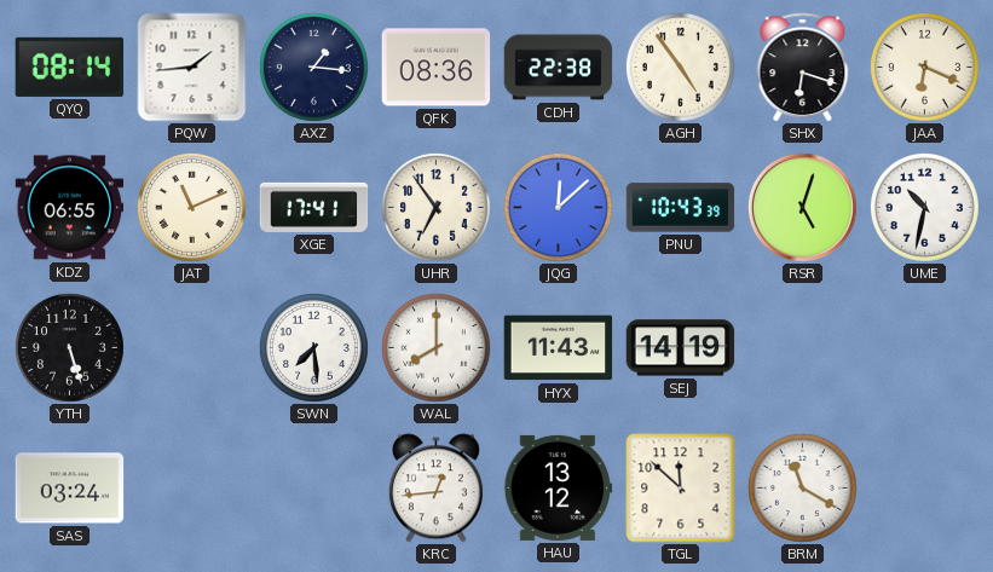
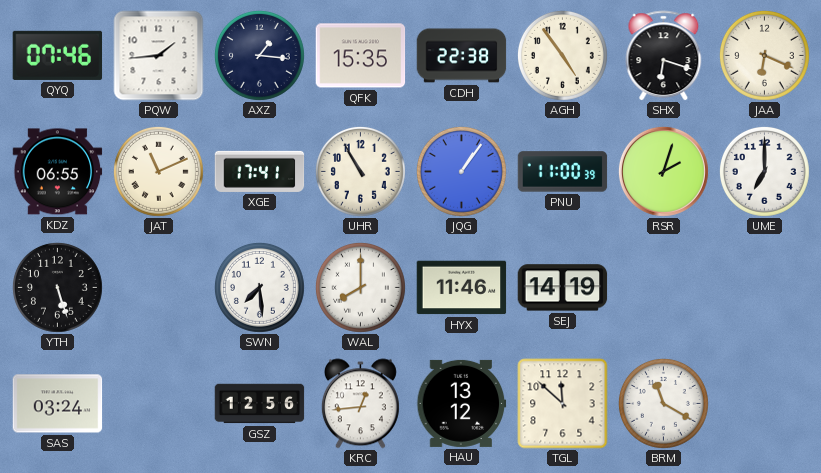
QYQ: 08:14 -> 07:46 (58, 55)
QFK: 08:36 -> 15:35 (361, 56)
UHR: 6:54 -> 10:55 (360, 171)
JQG: 12:08 -> 1:06 (461, 171)
PNU: 10:43 -> 11:00 (563, 172)
RSR: 5:03 -> 2:03 (663, 171)
UME: 10:32 -> 7:00 (764, 171)
HYX: 11:43 -> 11:46 (462, 288)
GSZ: none -> 12:56 (260, 404)
